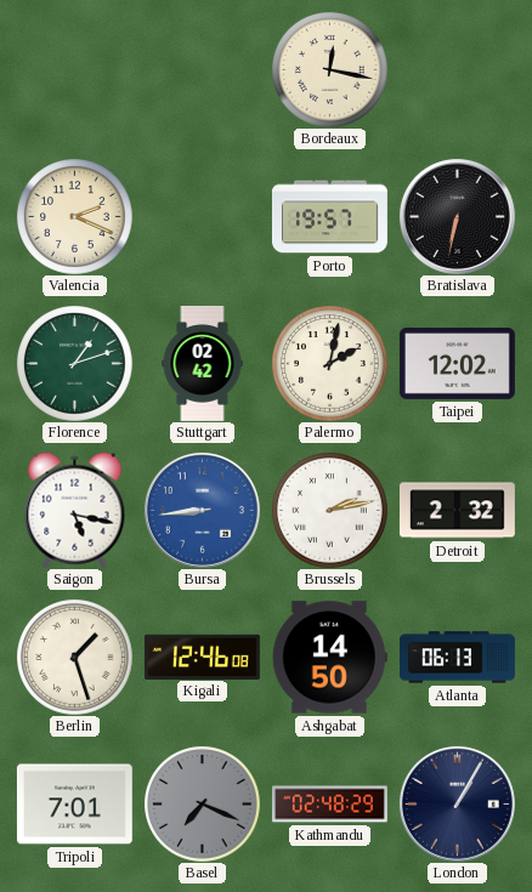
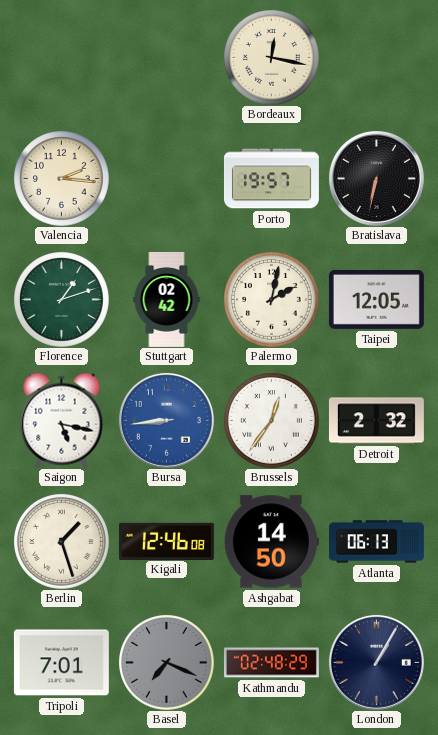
Valencia: 2:19 -> 2:16 (62, 179)
Taipei: 12:02 -> 12:05 (376, 299)
Brussels: 2:13 -> 12:36 (272, 421)
